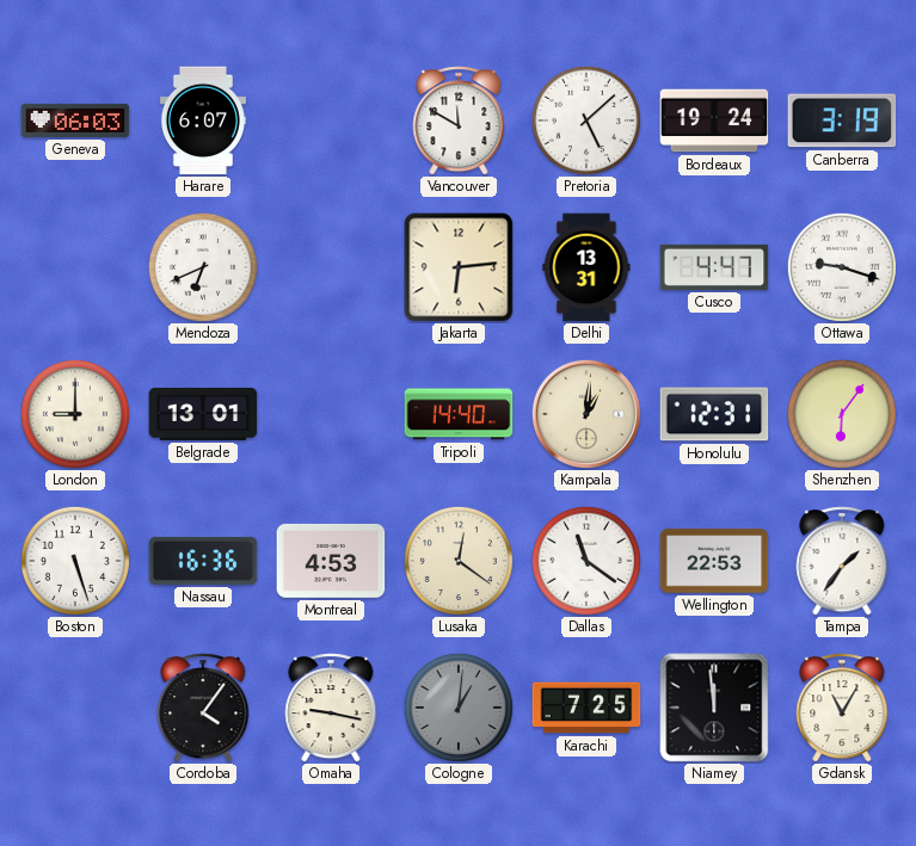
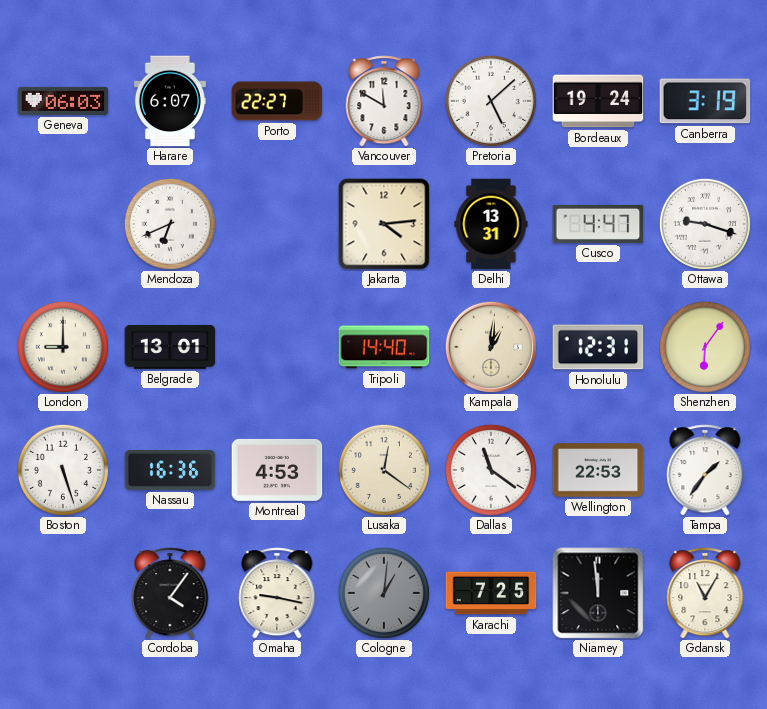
Porto: none -> 22:27 (277, 101)
Jakarta: 6:14 -> 4:14 (384, 224)
